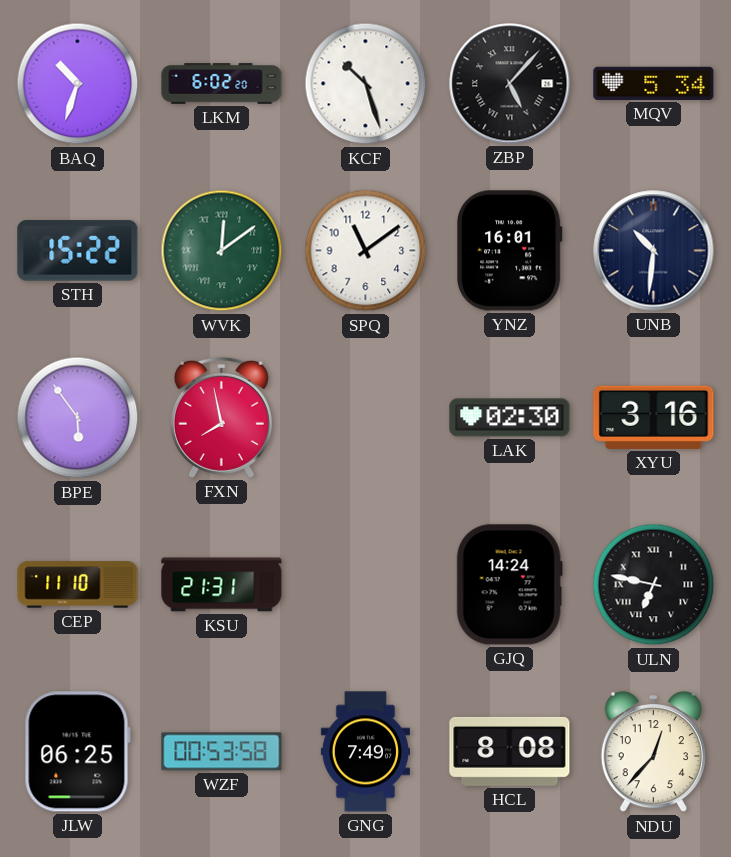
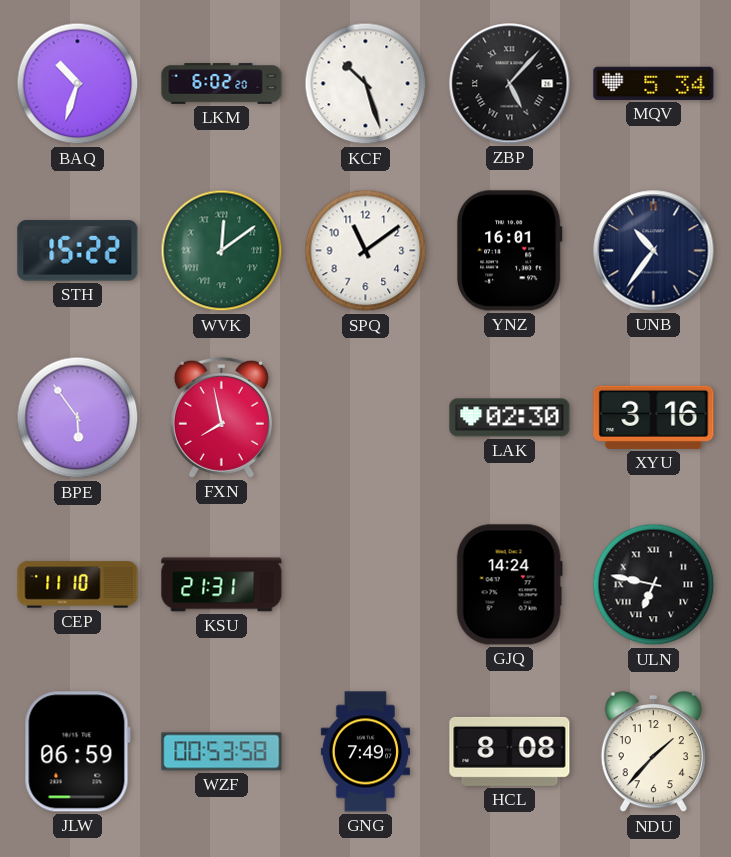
UNB: 10:31 -> 10:36 (654, 251)
JLW: 06:25 -> 06:59 (77, 752)
NDU: 12:37 -> 1:37 (653, 753)
